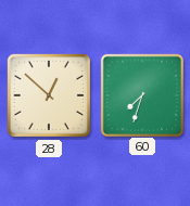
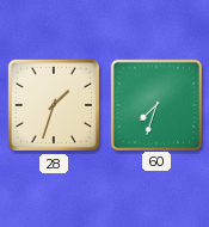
28: 12:52 -> 1:33 (54, 105)
